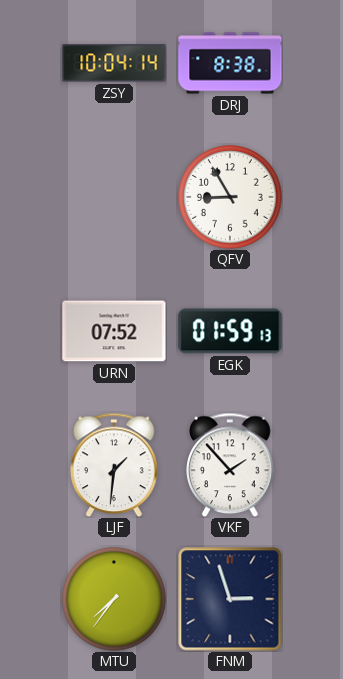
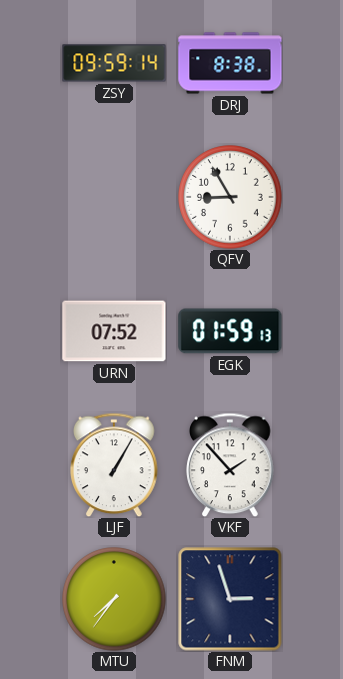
ZSY: 10:04 -> 09:59 (114, 63)
LJF: 1:31 -> 1:05 (114, 465)
